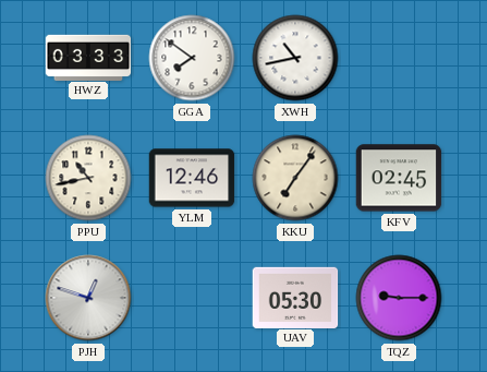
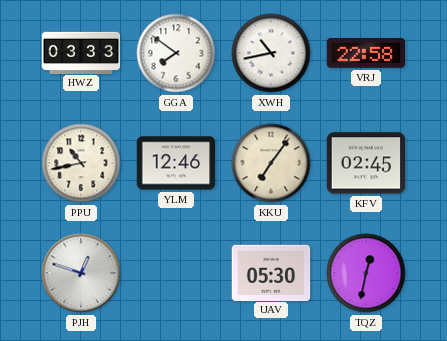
VRJ: none -> 22:58 (366, 54)
TQZ: 9:15 -> 12:32 (366, 273)
